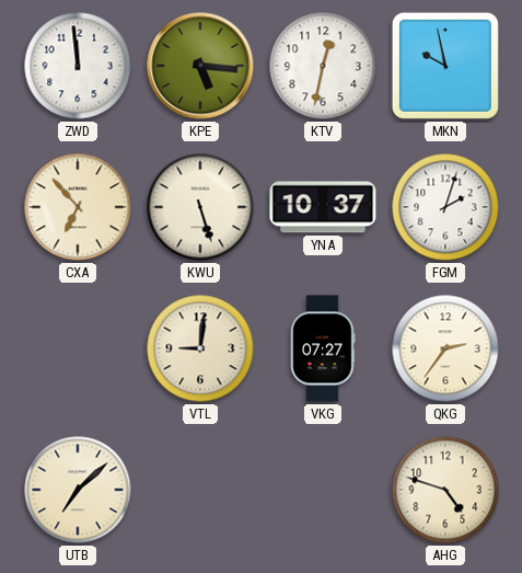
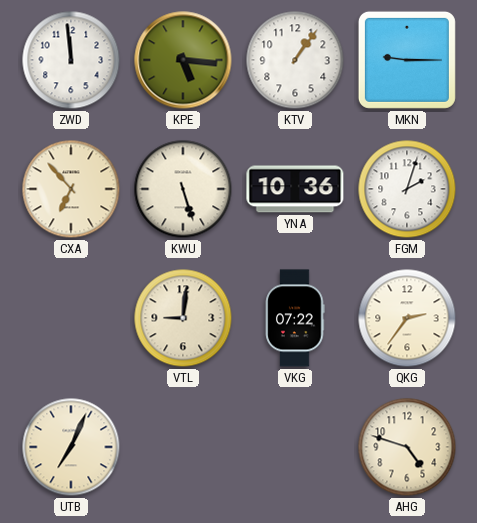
KTV: 12:32 -> 1:06 (295, 60)
MKN: 9:58 -> 9:15 (407, 60)
YNA: 10:37 -> 10:36 (295, 189)
VKG: 07:27 -> 07:22 (295, 318)
UTB: 7:08 -> 7:04 (71, 447)
